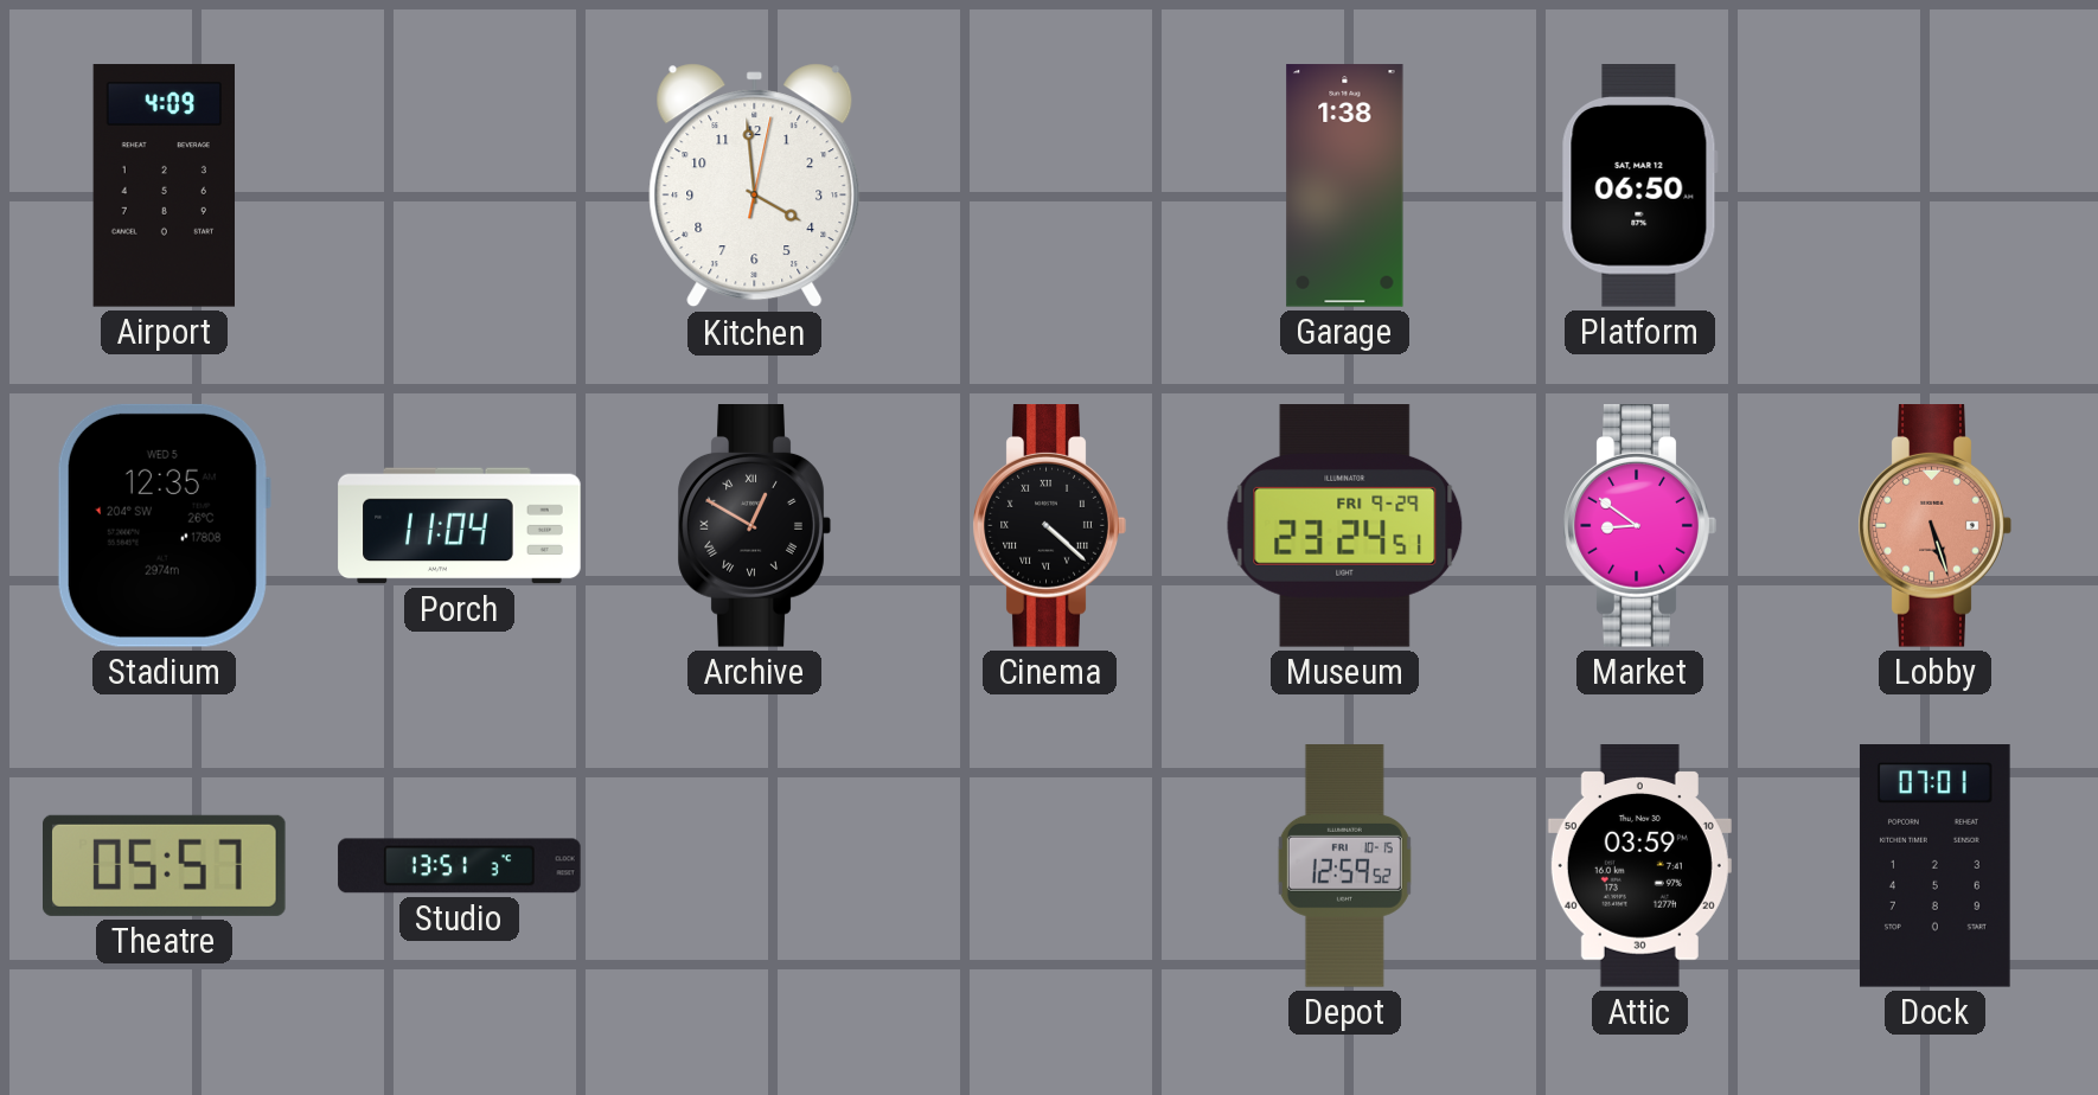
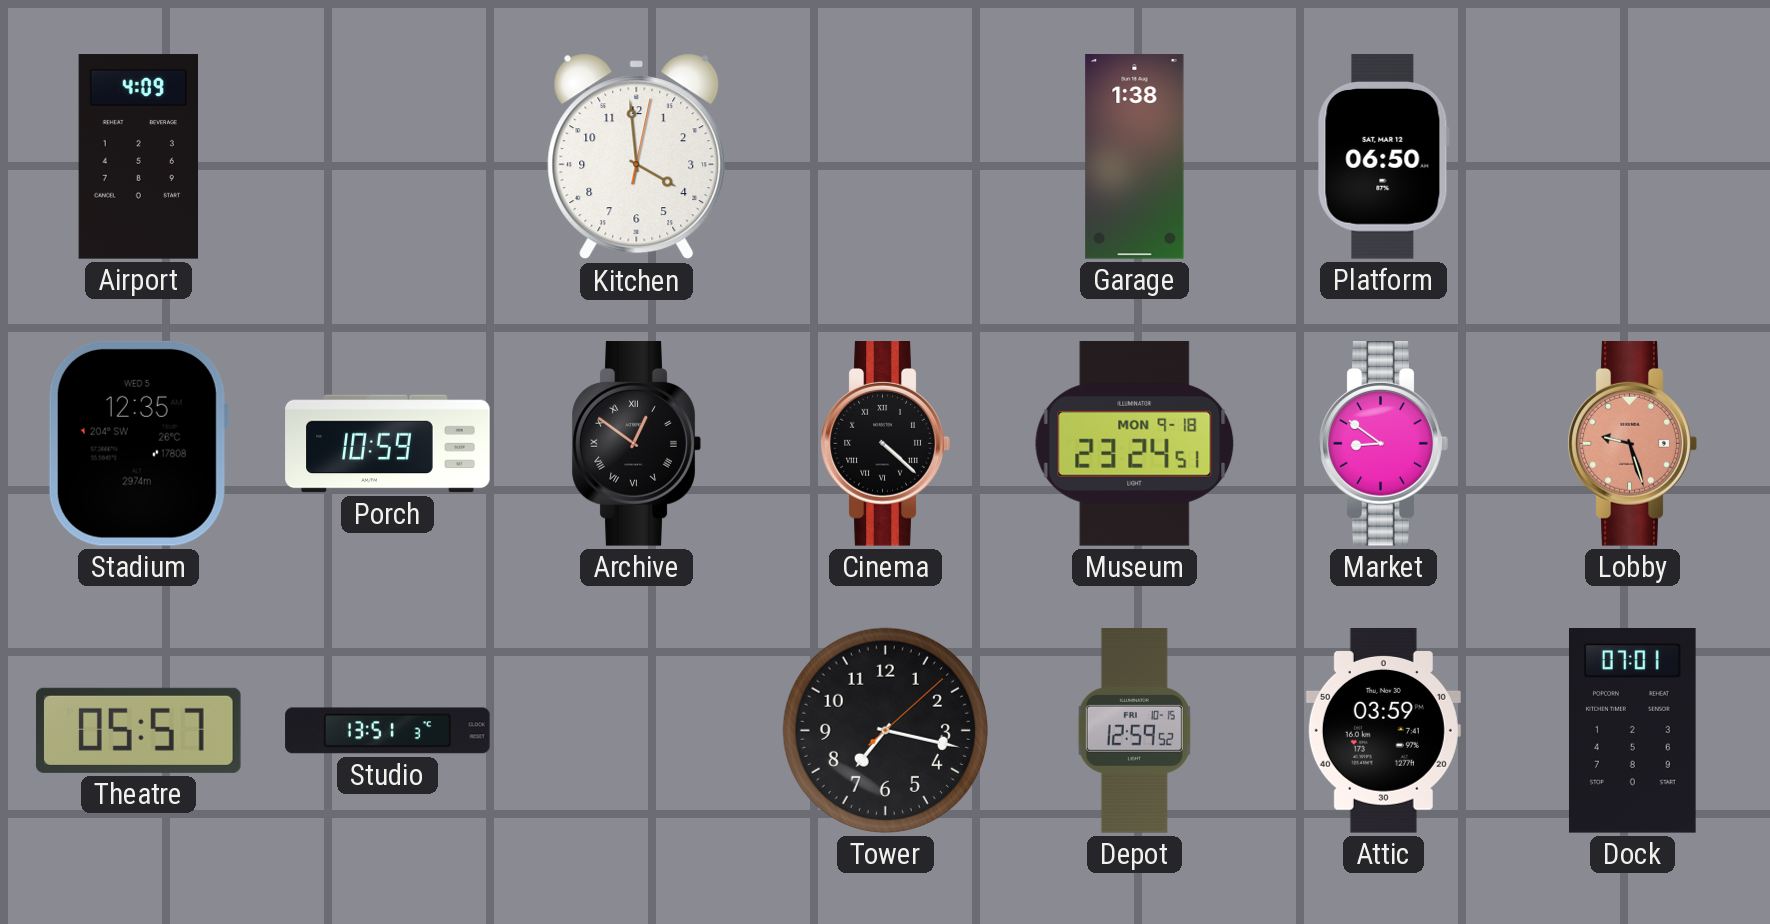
Porch: 11:04 -> 10:59 (388, 444)
Archive: 12:50 -> 12:51 (636, 444)
Museum date: FRI 9-29 -> MON 9-18 (1135, 444)
Lobby: 5:27 -> 9:27 (1632, 444)
Tower: none -> 7:17 (885, 730)
